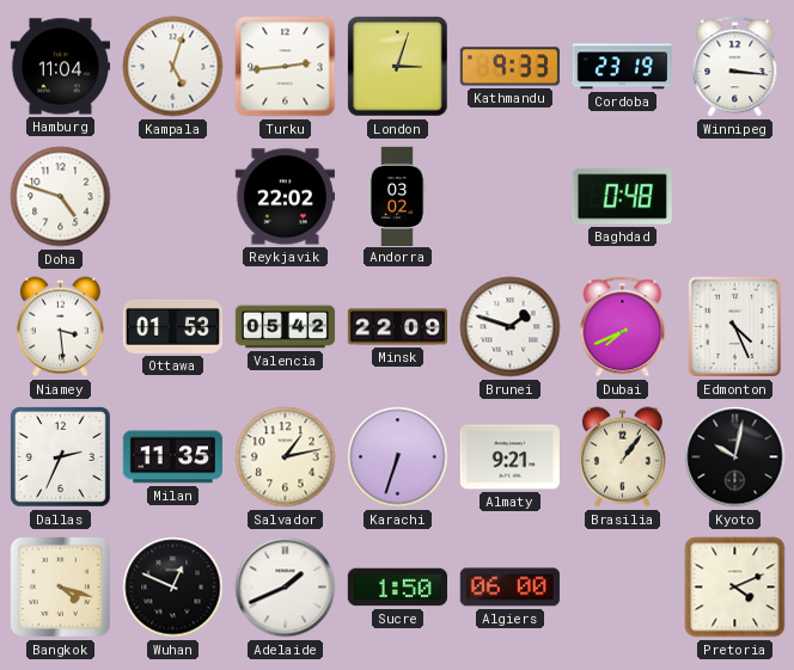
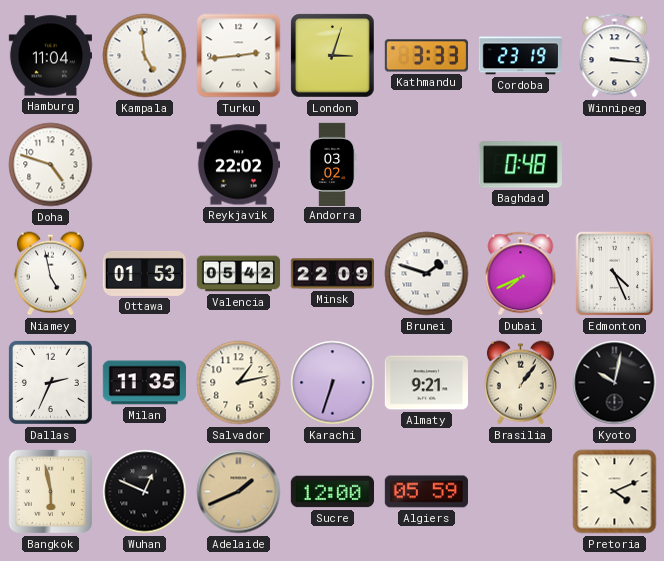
Kampala: 5:03 -> 4:59 (145, 56)
Kathmandu: 9:33 -> 3:33 (426, 56)
Niamey: 3:29 -> 4:58 (50, 274)
Bangkok: 4:18 -> 5:58 (50, 491)
Adelaide dial: white -> champagne (239, 492)
Sucre: 1:50 -> 12:00 (332, 492)
Algiers: 06:00 -> 05:59 (426, 492)
